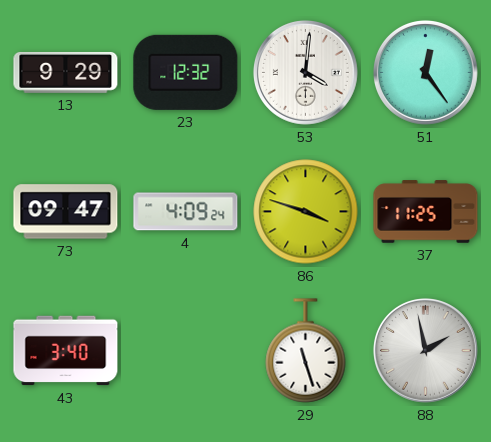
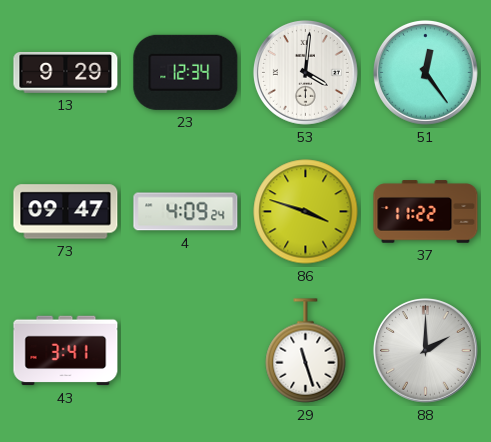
23: 12:32 -> 12:34 (186, 72)
37: 11:25 -> 11:22 (426, 212)
43: 3:40 -> 3:41 (66, 351)
88: 1:58 -> 2:00 (425, 350)
